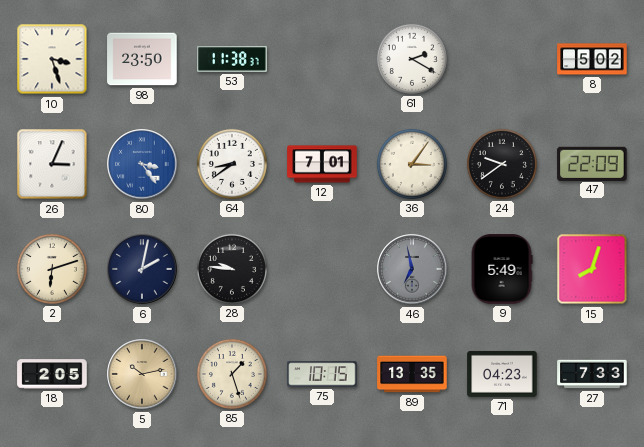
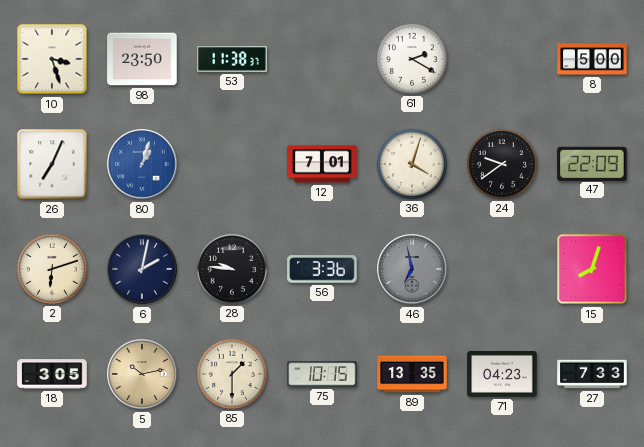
8: 5:02 -> 5:00 (592, 59)
26: 3:04 -> 7:04 (52, 164)
80: 3:24 -> 1:03 (142, 164)
64: 8:39 -> none (232, 164)
36: 3:06 -> 4:03 (412, 164)
56: none -> 3:36 (322, 269)
9: 5:49 -> none (502, 269)
18: 2:05 -> 3:05 (52, 374)
85: 1:27 -> 1:30 (232, 374)
